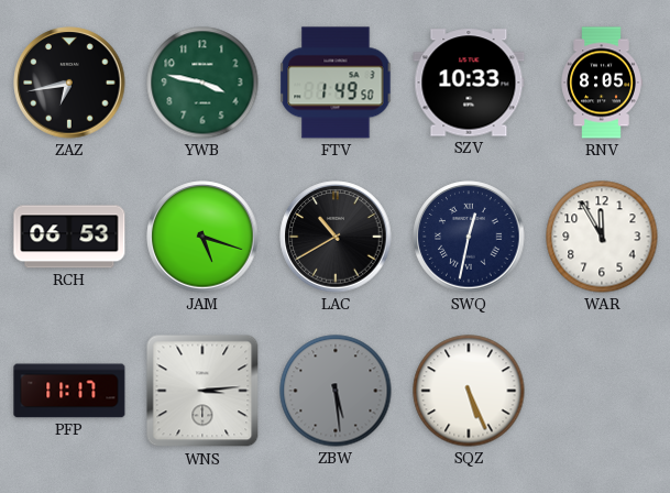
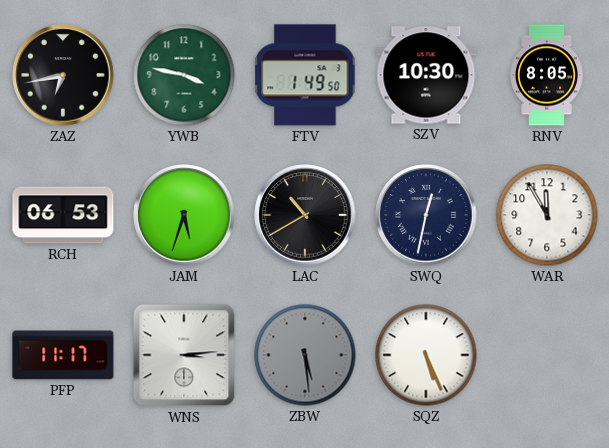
SZV: 10:33 -> 10:30 (426, 75)
JAM: 5:18 -> 5:33 (184, 215)
